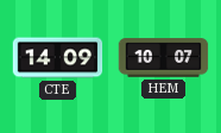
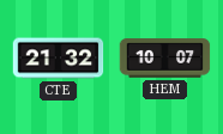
CTE: 14:09 -> 21:32 (59, 59)
